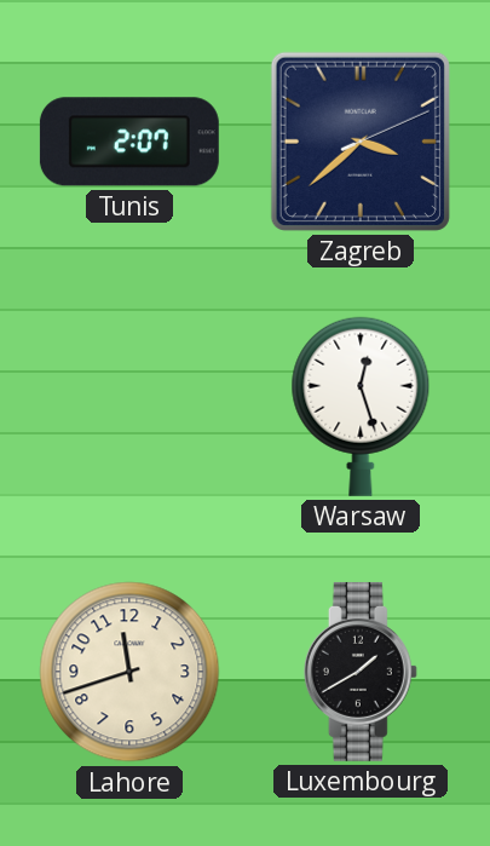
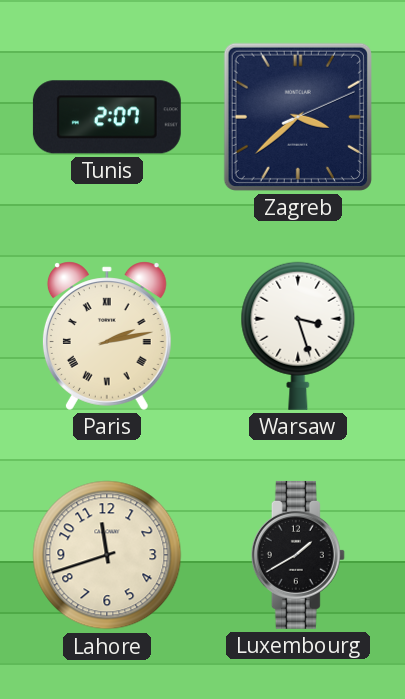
Paris: none -> 2:13 (107, 336)
Warsaw: 12:27 -> 3:27 (298, 336)
